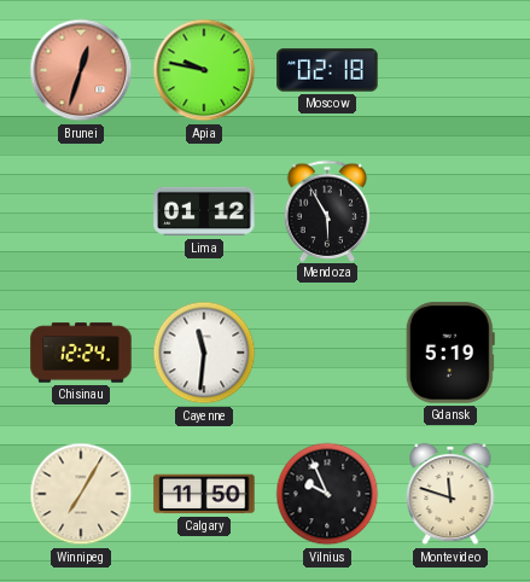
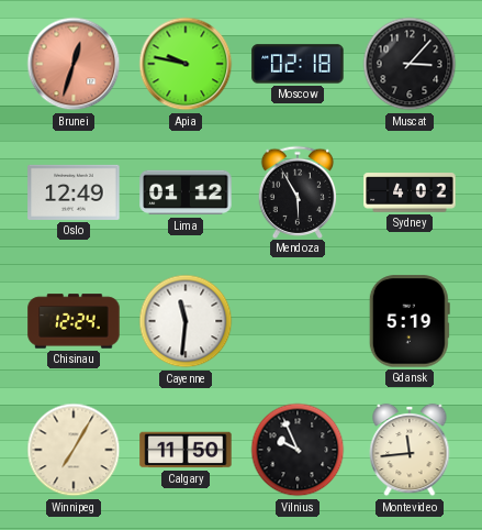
Muscat: none -> 3:07 (410, 64)
Oslo: none -> 12:49 (74, 192)
Sydney: none -> 4:02 (410, 192)
Montevideo: 11:48 -> 11:44 (410, 450)
